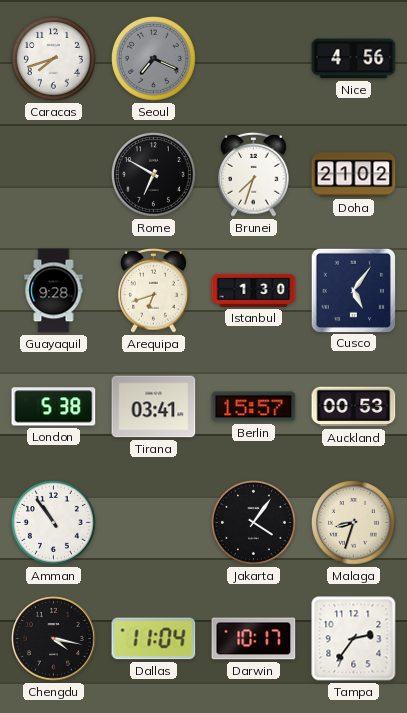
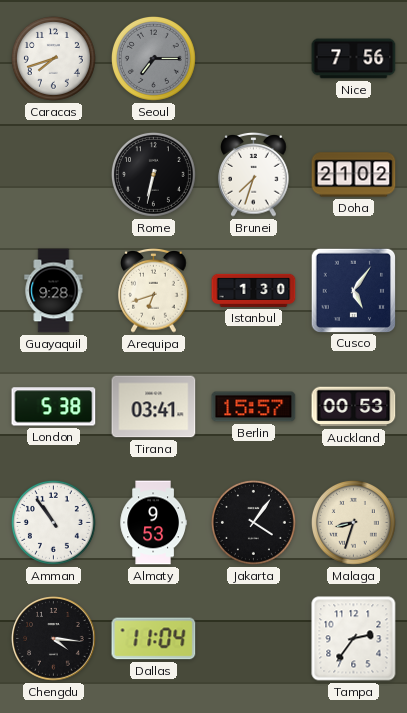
Seoul: 7:19 -> 7:15 (153, 58)
Nice: 4:56 -> 7:56 (354, 59)
Rome: 6:50 -> 6:32 (153, 174)
Almaty: none -> 9:53 (153, 523)
Chengdu: 4:17 -> 4:16 (54, 639)
Darwin: 10:17 -> none (254, 639)
